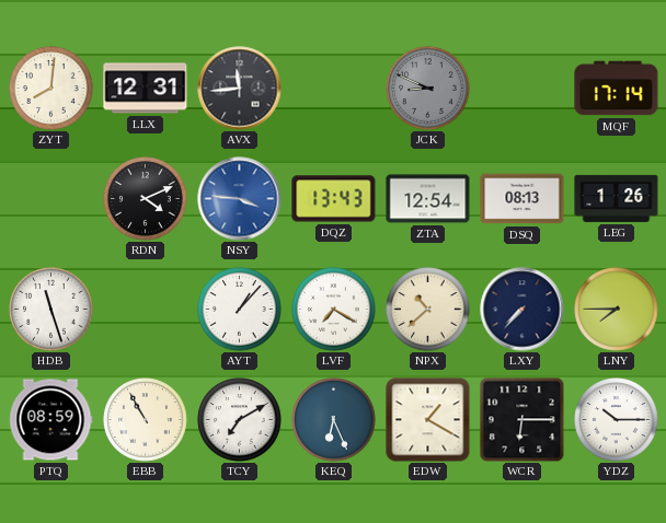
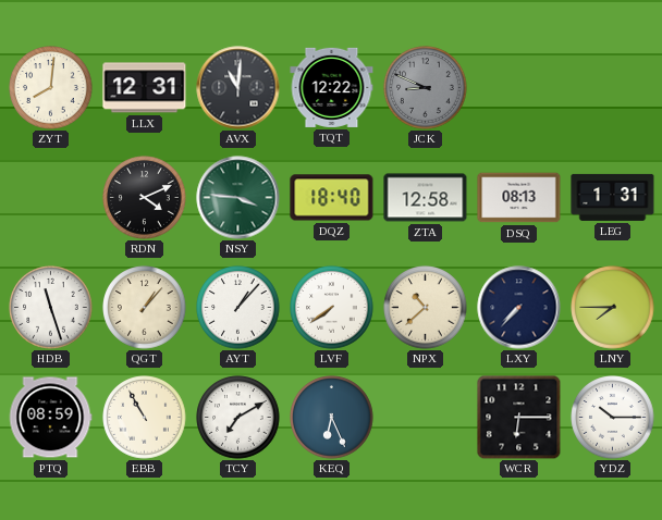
AVX: 11:44 -> 11:01 (238, 88)
TQT: none -> 12:22 (332, 87)
MQF: 17:14 -> none (617, 89)
NSY dial: blue -> green (238, 198)
DQZ: 13:43 -> 18:40 (332, 198)
ZTA: 12:54 -> 12:58 (426, 198)
LEG: 1:26 -> 1:31 (613, 197)
QGT: none -> 1:07 (145, 308)
LVF: 7:20 -> 7:39 (332, 308)
EDW: 1:20 -> none (428, 420)
